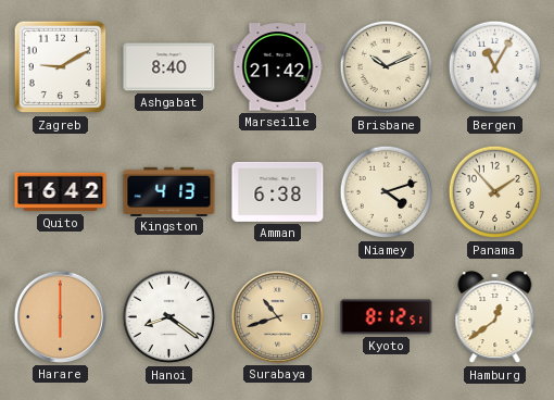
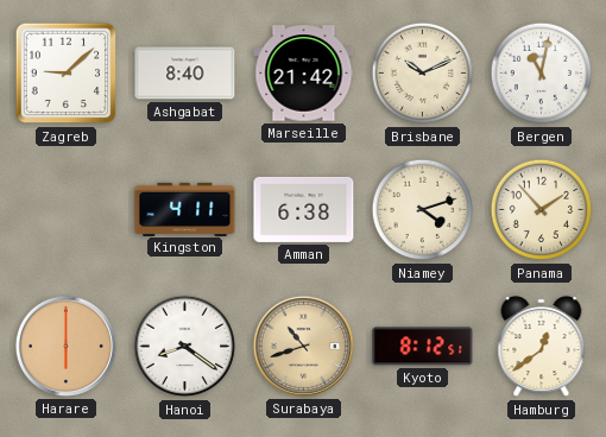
Zagreb: 9:10 -> 9:08 (67, 74)
Bergen: 11:05 -> 11:02 (542, 74)
Quito: 16:42 -> none (61, 192)
Kingston: 4:13 -> 4:11 (185, 209)
